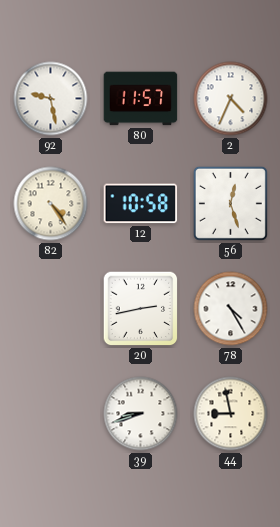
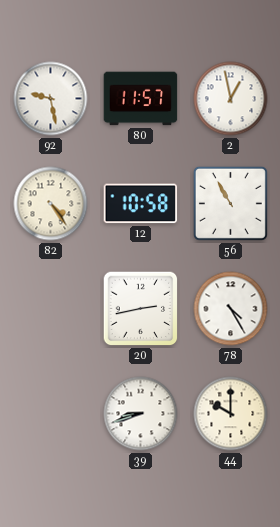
2: 4:34 -> 12:58 (231, 99)
56: 12:27 -> 10:55 (230, 203)
44: 8:58 -> 10:00 (231, 414)
